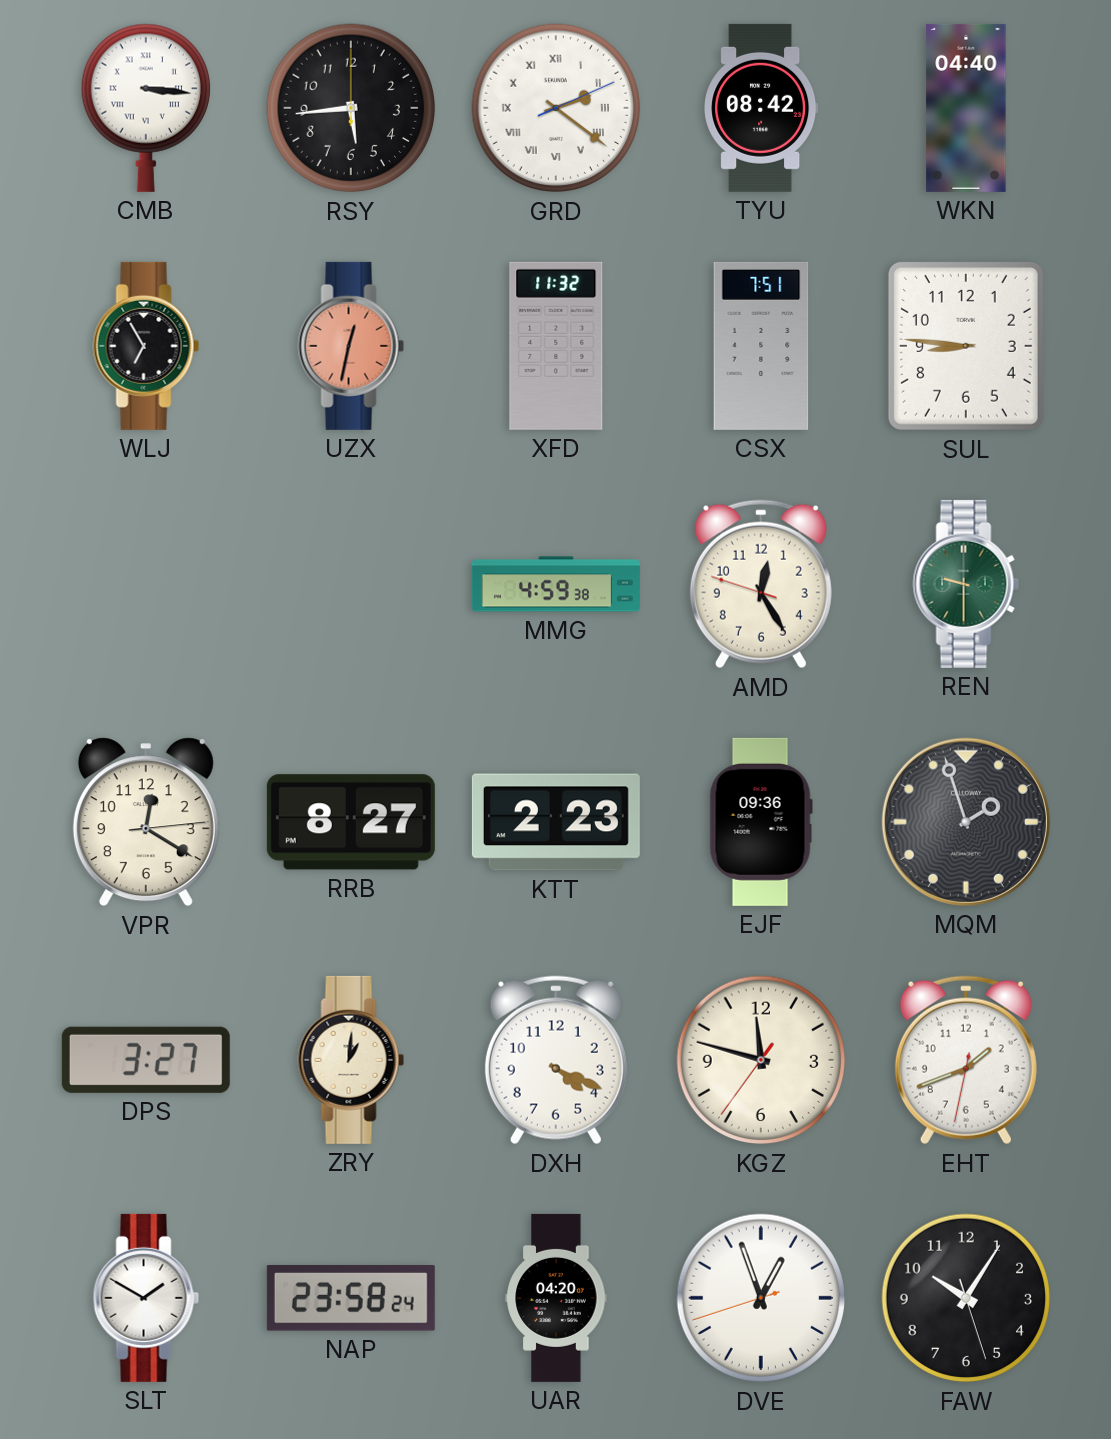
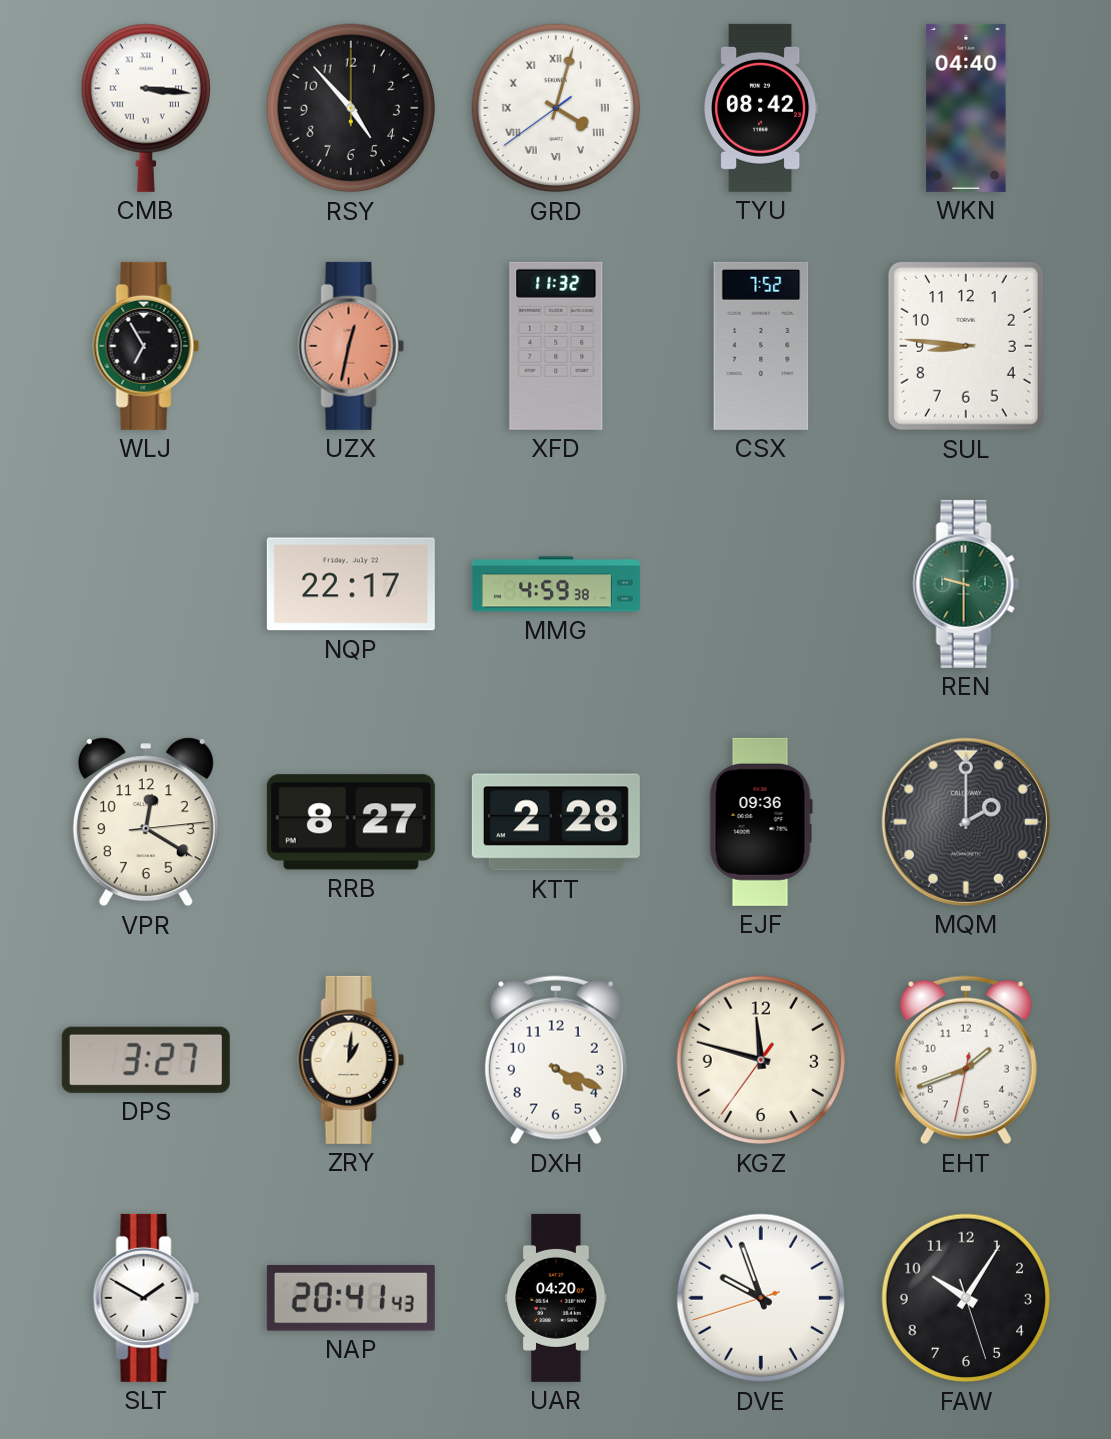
RSY: 5:44 -> 4:53 (351, 108)
GRD: 2:21 -> 4:02 (556, 108)
CSX: 7:51 -> 7:52 (761, 346)
NQP: none -> 22:17 (351, 584)
AMD: 12:24 -> none (761, 584)
KTT: 2:23 -> 2:28 (556, 822)
MQM: 1:57 -> 2:00 (966, 822)
NAP: 23:58 -> 20:41 (351, 1298)
DVE: 12:56 -> 9:56 (761, 1298)
